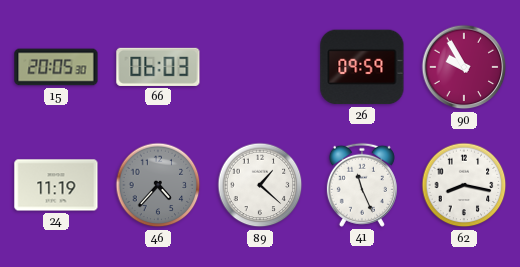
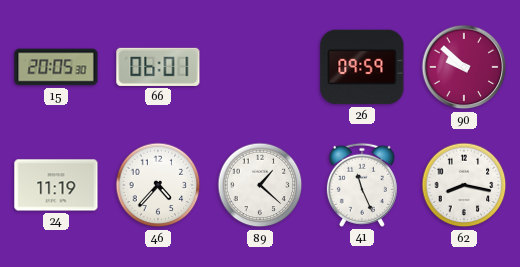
66: 06:03 -> 06:01 (158, 67)
90: 9:55 -> 9:52 (464, 67)
46 dial: grey -> white (158, 185)
